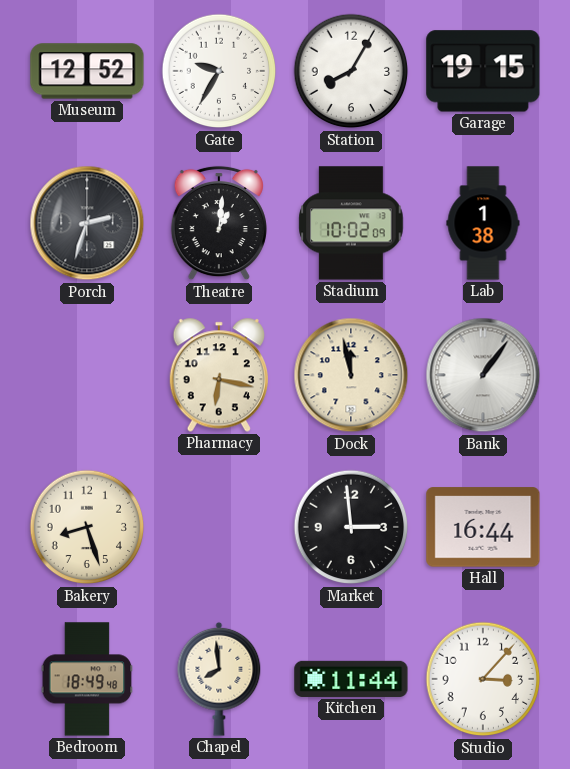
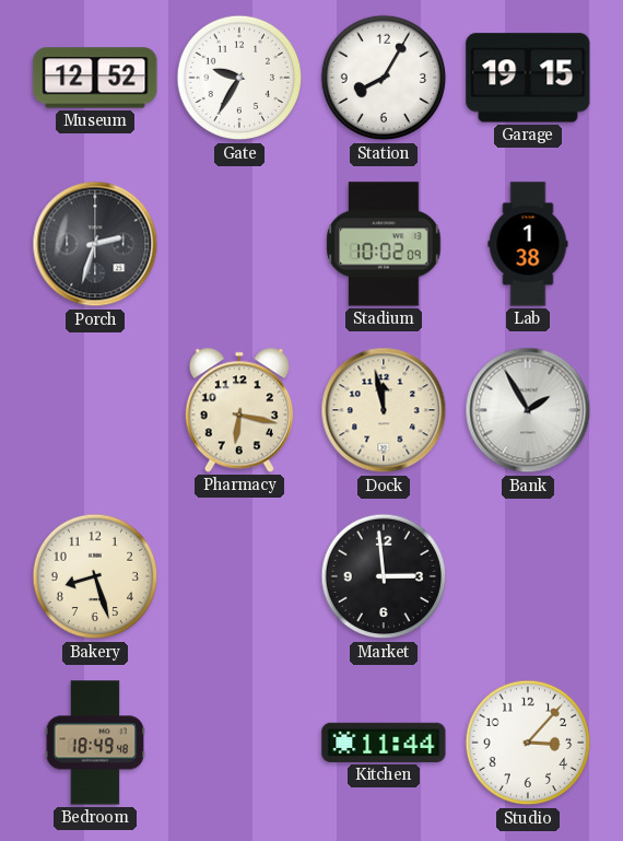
Theatre: 1:01 -> none (219, 223)
Bank: 1:06 -> 1:55 (528, 410)
Hall: 16:44 -> none (483, 527)
Chapel: 7:59 -> none (219, 679)
